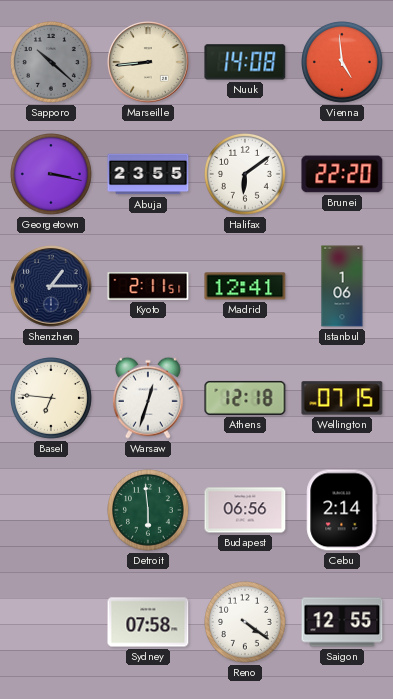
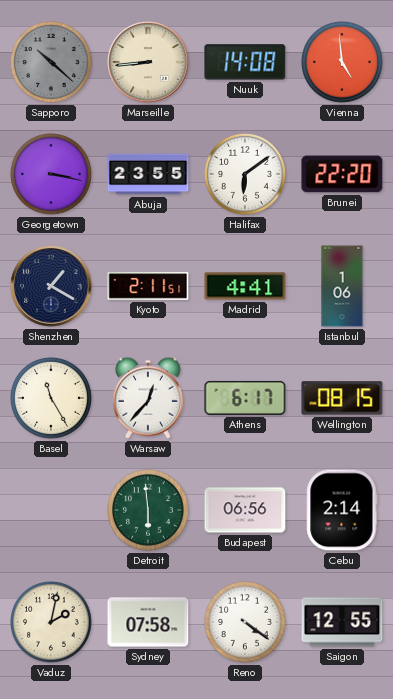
Shenzhen: 1:15 -> 1:20 (51, 286)
Madrid: 12:41 -> 4:41 (245, 286)
Basel: 6:46 -> 11:25 (52, 399)
Warsaw: 12:33 -> 12:37 (148, 398)
Athens: 12:18 -> 6:17 (245, 398)
Wellington: 07:15 -> 08:15 (342, 398)
Vaduz: none -> 2:02 (52, 623)
